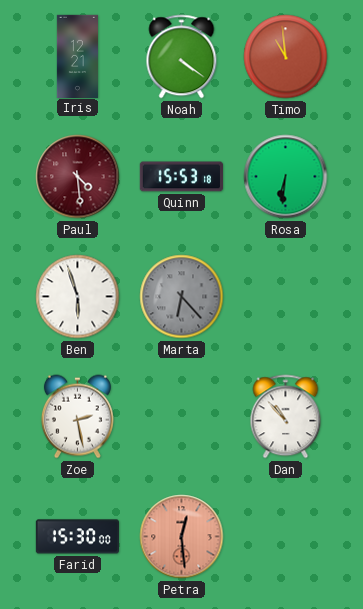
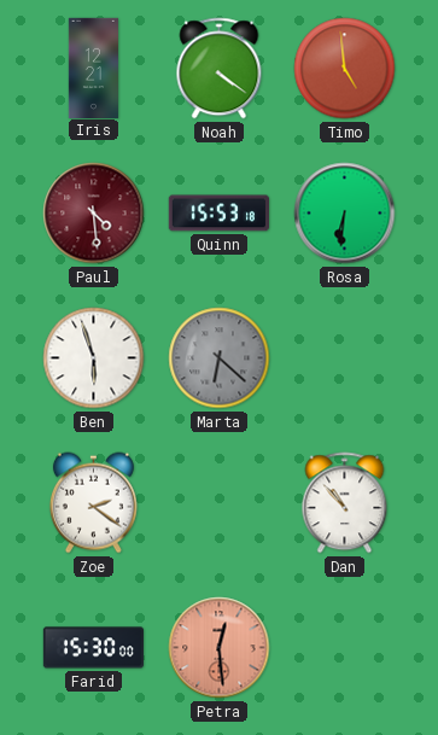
Timo: 10:59 -> 4:59 (345, 69)
Marta: 6:23 -> 6:22 (220, 358)
Zoe: 2:28 -> 2:21 (93, 503)
